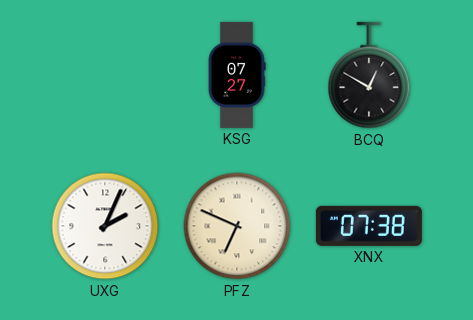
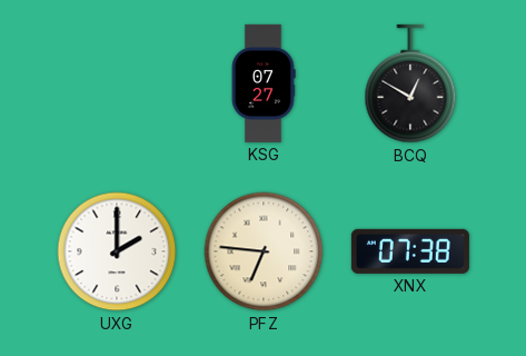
UXG: 2:04 -> 2:00 (117, 251)
PFZ: 6:49 -> 6:46 (264, 251)
